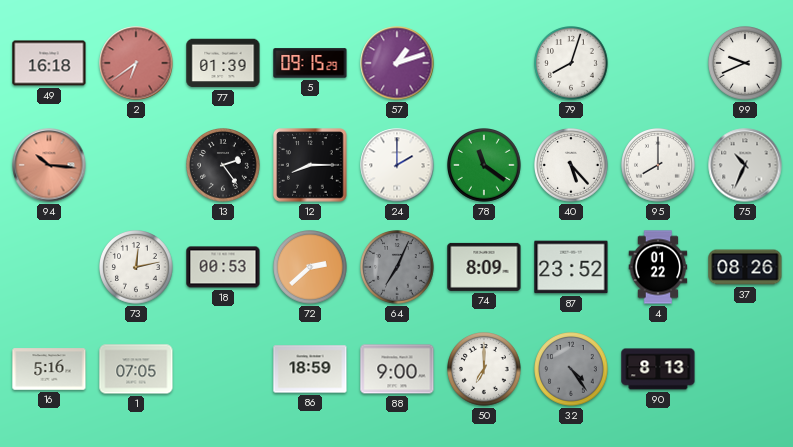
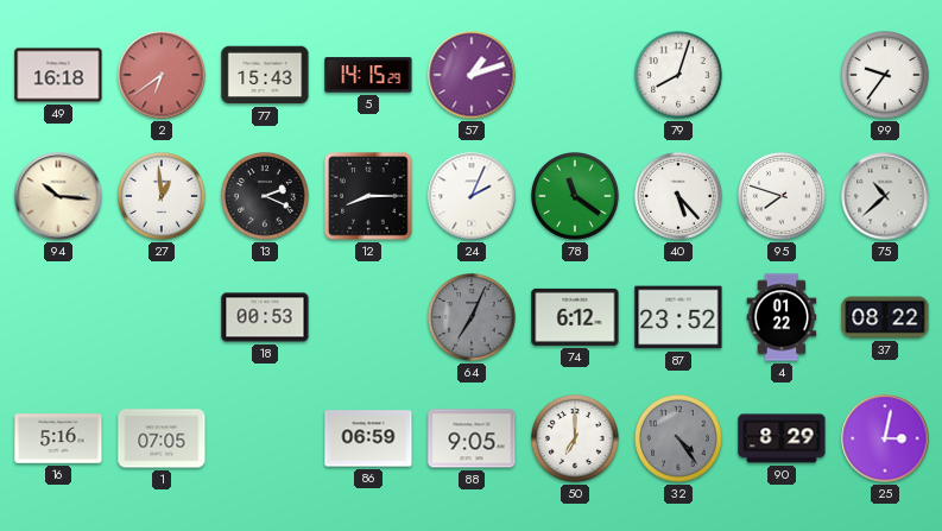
77: 01:39 -> 15:43 (265, 75)
5: 09:15 -> 14:15 (368, 75)
99: 9:41 -> 9:36 (885, 75)
94 dial: salmon -> cream (58, 196)
27: none -> 12:59 (162, 196)
13: 2:24 -> 2:19 (265, 196)
24: 2:00 -> 2:04 (472, 196)
95: 8:00 -> 7:48 (782, 196)
75: 10:34 -> 10:38 (885, 196)
73: 12:13 -> none (136, 267)
72: 2:38 -> none (310, 267)
74: 8:09 -> 6:12 (575, 317)
37: 08:26 -> 08:22 (885, 317)
86: 18:59 -> 06:59 (368, 438)
88: 9:00 -> 9:05 (472, 438)
90: 8:13 -> 8:29 (782, 438)
25: none -> 3:02 (885, 438)
